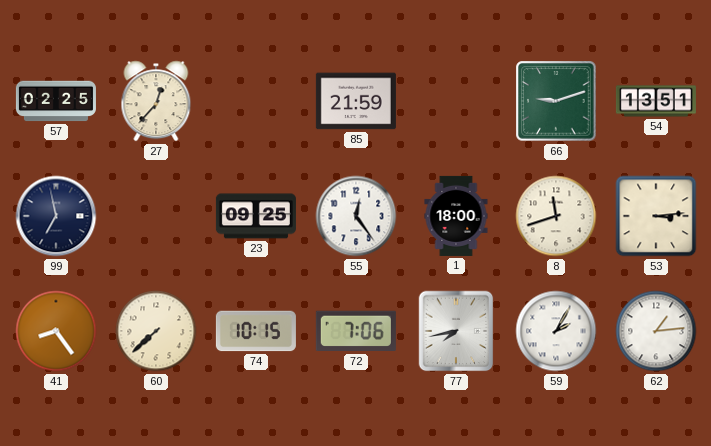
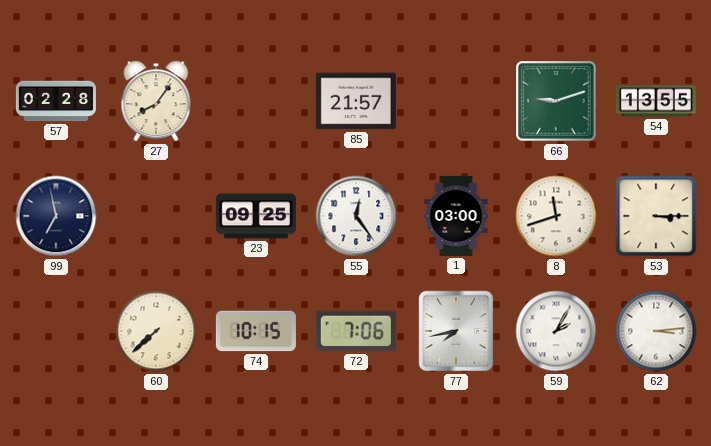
57: 02:25 -> 02:28 (56, 101)
27: 12:37 -> 8:06 (156, 101)
85: 21:59 -> 21:57 (356, 101)
54: 13:51 -> 13:55 (656, 101)
1: 18:00 -> 03:00 (456, 216)
53: 3:14 -> 3:15 (656, 216)
41: 8:24 -> none (56, 331)
62: 1:14 -> 3:14 (656, 331)
